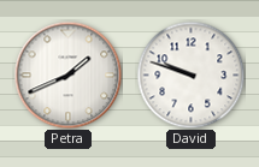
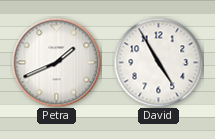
David: 9:48 -> 4:55 (158, 62)
